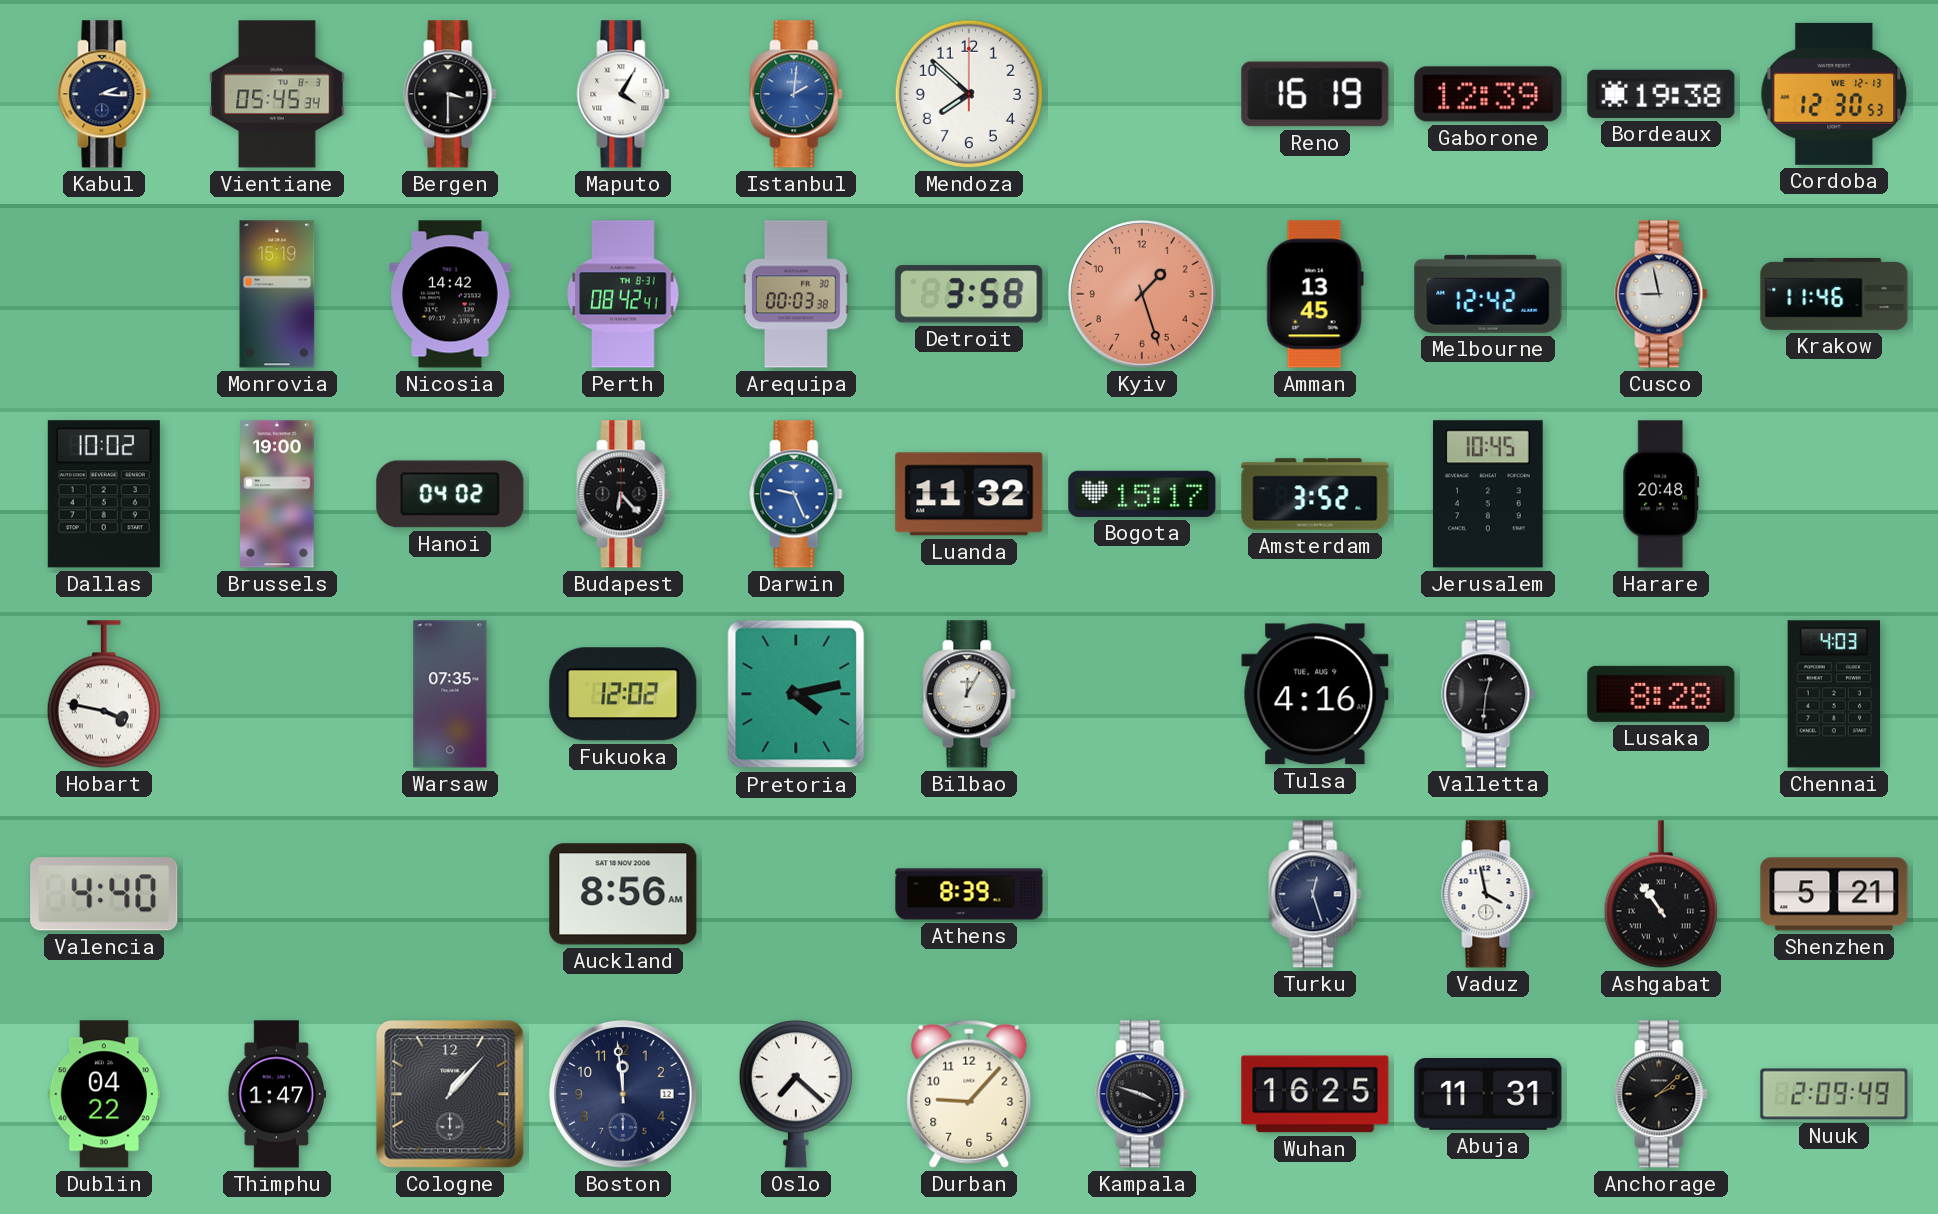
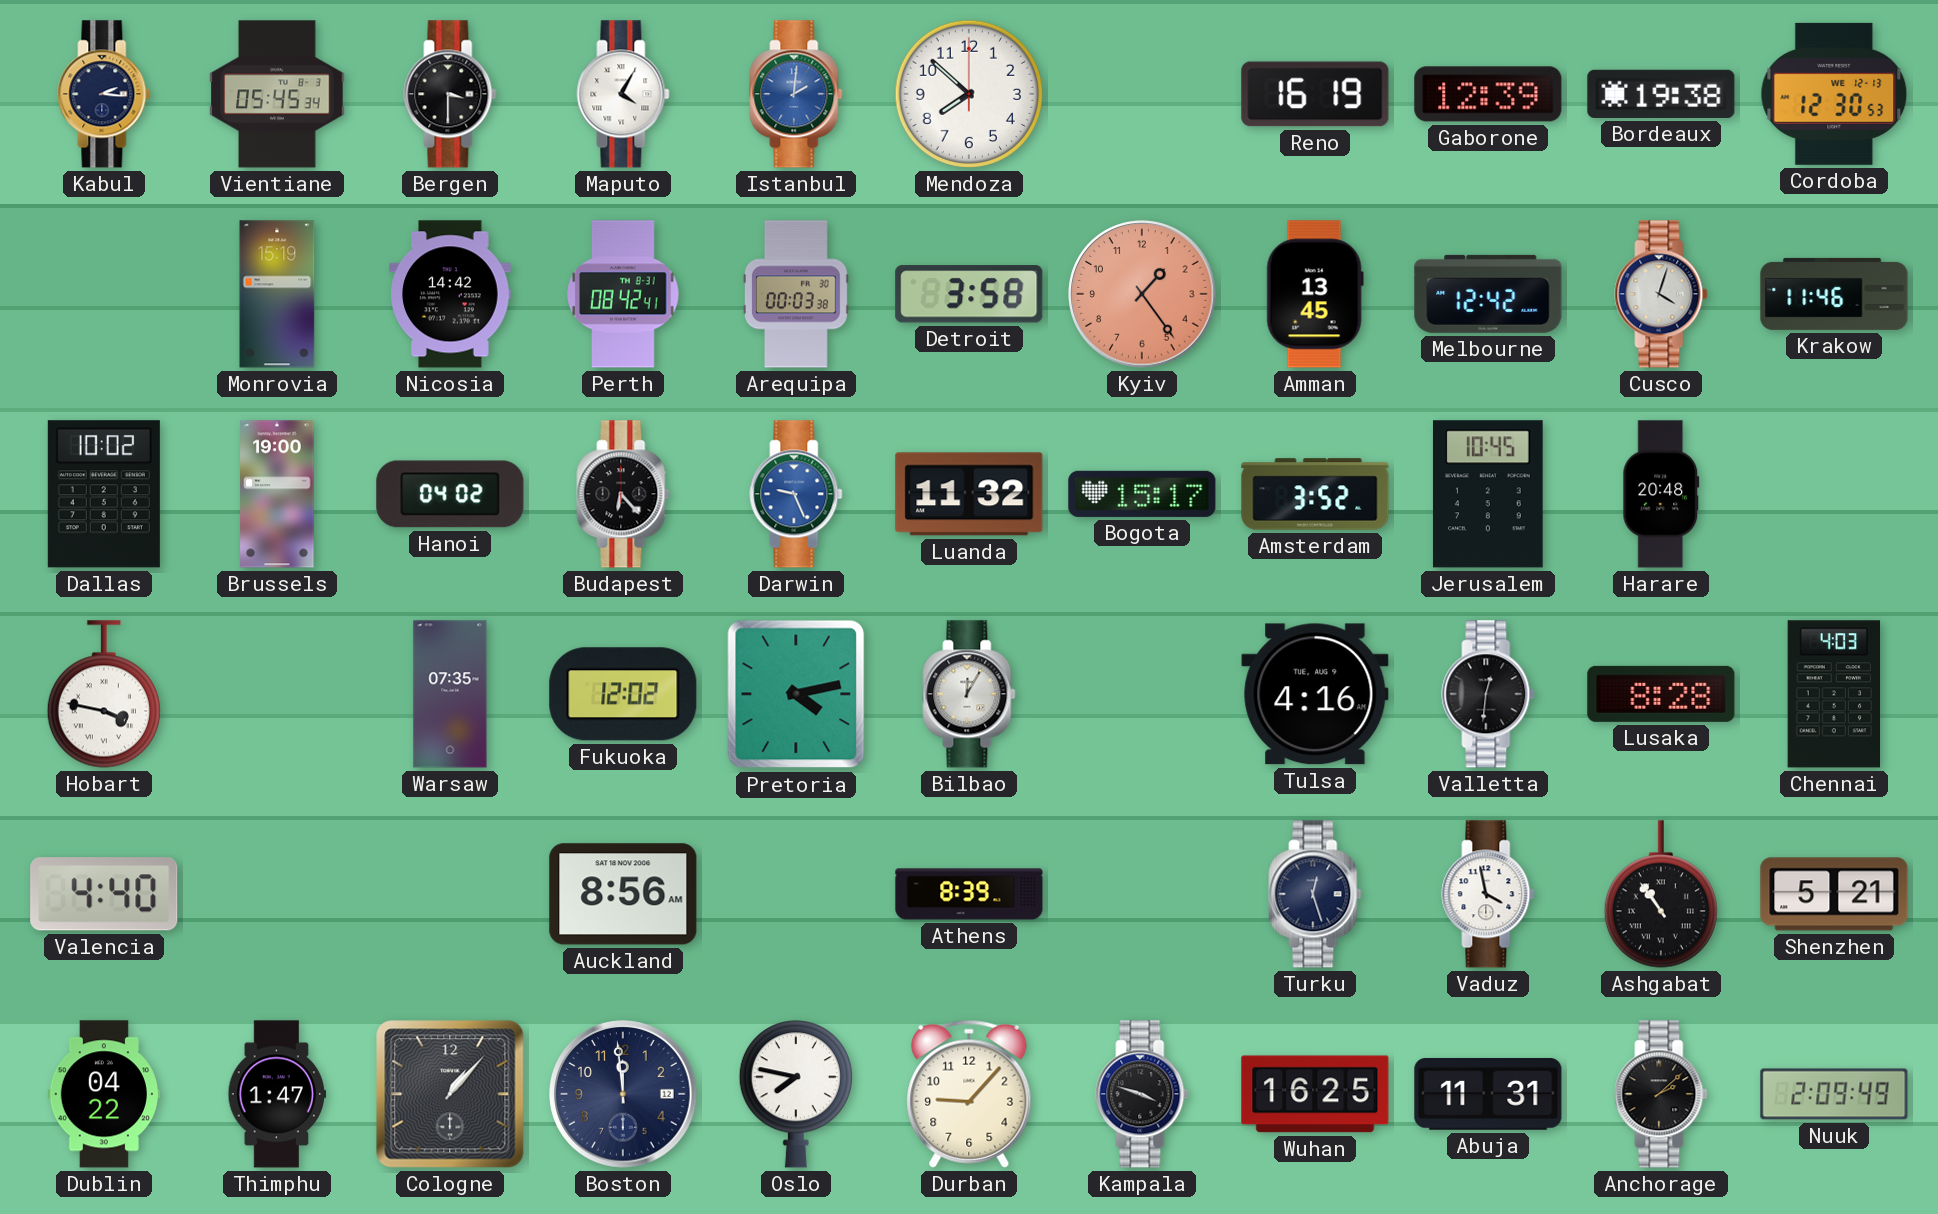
Kyiv: 1:27 -> 1:24 (1142, 294)
Cusco: 8:58 -> 4:03 (1661, 294)
Oslo: 7:22 -> 7:47 (796, 1094)
